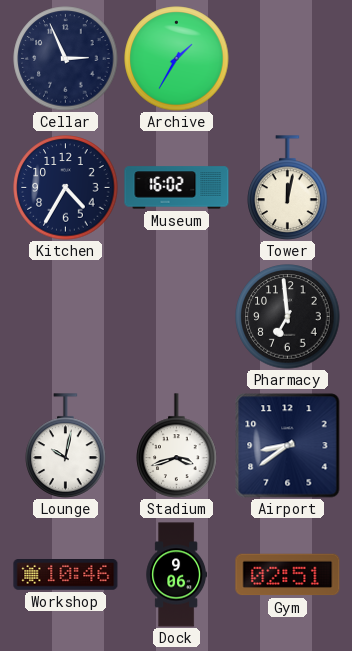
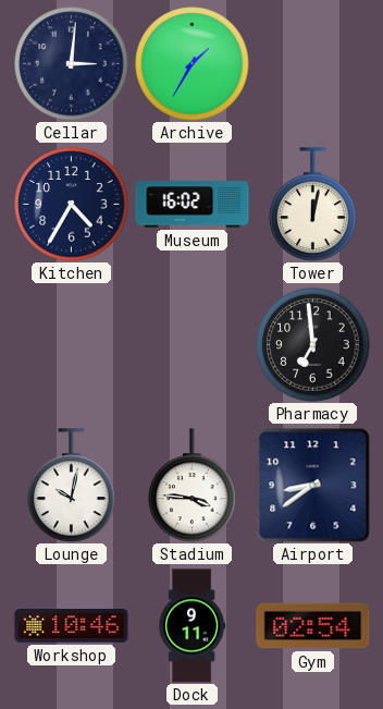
Cellar: 2:56 -> 3:01 (72, 64)
Stadium: 3:42 -> 3:46 (193, 486)
Dock: 9:06 -> 9:11 (193, 626)
Gym: 02:51 -> 02:54 (313, 626)
